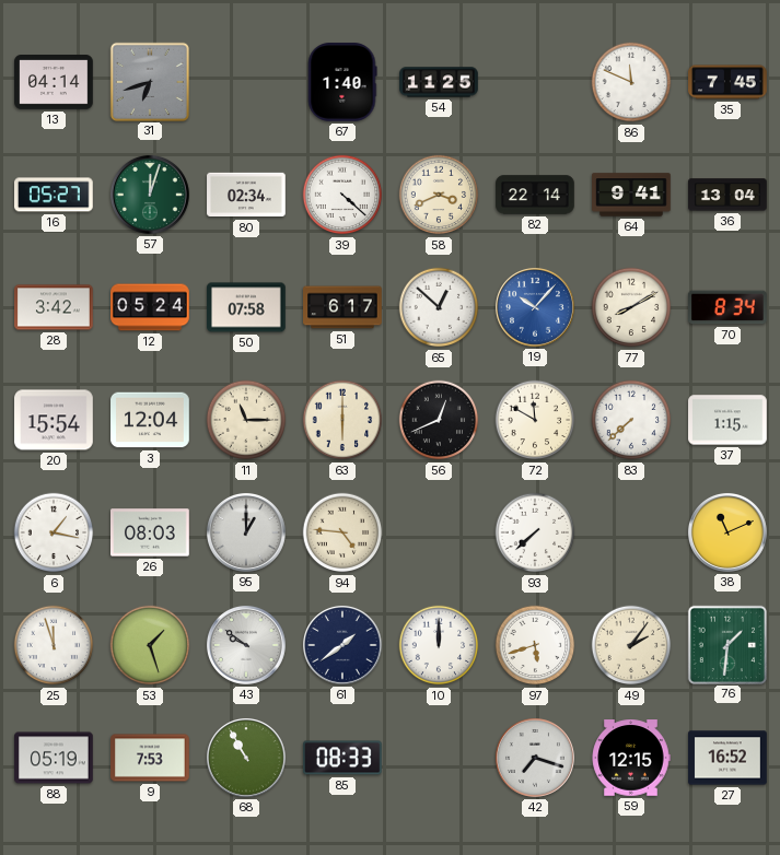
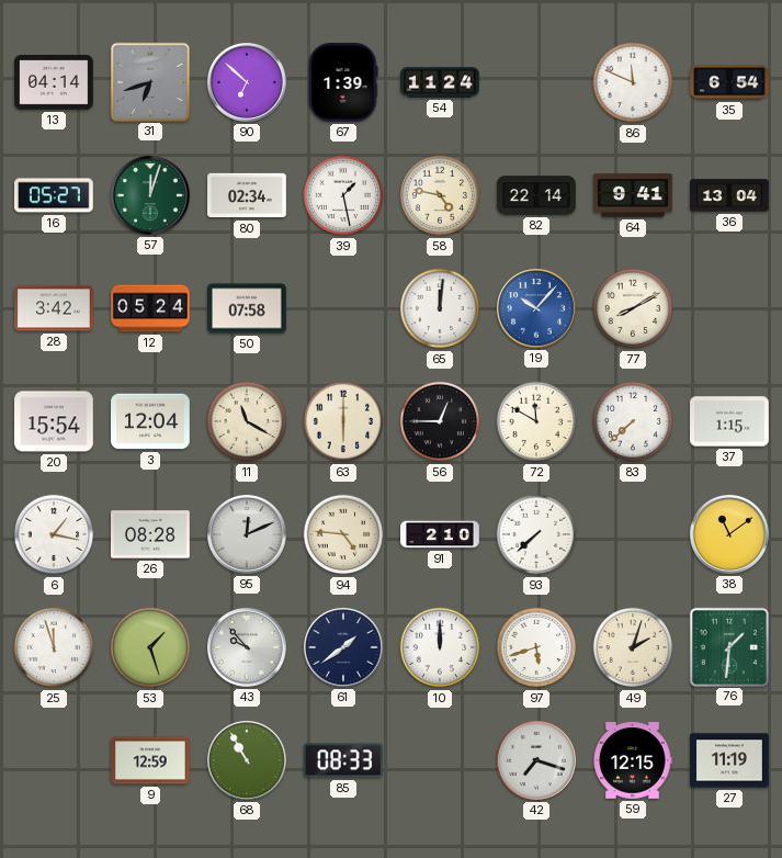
90: none -> 6:52 (247, 82)
67: 1:40 -> 1:39 (343, 83)
54: 11:25 -> 11:24 (440, 82)
35: 7:45 -> 6:54 (729, 82)
39: 4:22 -> 1:28 (343, 195)
58: 3:41 -> 4:47 (440, 195)
51: 6:17 -> none (342, 307)
65: 12:52 -> 12:01 (440, 308)
70: 8:34 -> none (729, 307)
11: 11:15 -> 11:20 (247, 421)
56: 12:41 -> 12:45 (440, 421)
26: 08:03 -> 08:28 (151, 534)
95: 1:00 -> 12:11 (247, 534)
91: none -> 2:10 (440, 534)
38: 11:11 -> 11:09 (729, 534)
43: 9:51 -> 9:53 (247, 647)
49: 2:06 -> 2:03 (633, 647)
88: 05:19 -> none (54, 758)
9: 7:53 -> 12:59 (150, 760)
27: 16:52 -> 11:19 (729, 760)
